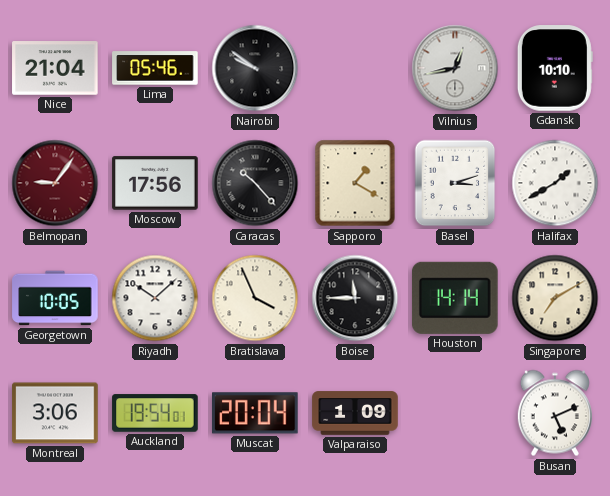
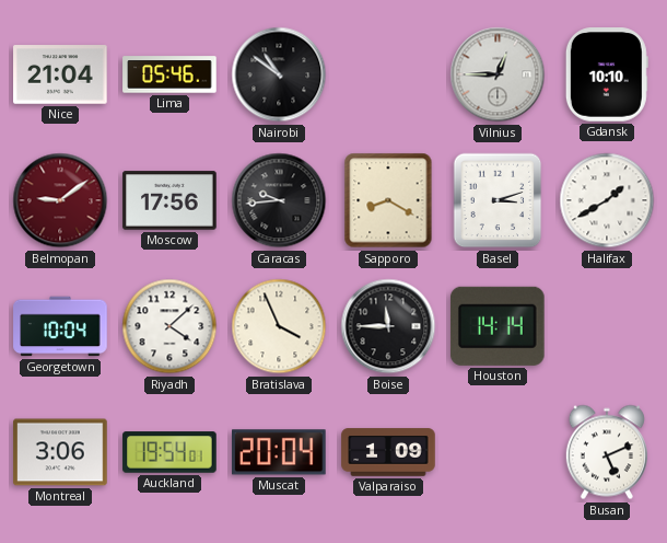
Nairobi: 9:51 -> 10:51 (279, 74)
Vilnius: 12:43 -> 12:45 (498, 74)
Belmopan: 9:06 -> 9:09 (60, 200)
Caracas: 10:23 -> 9:44 (279, 200)
Sapporo: 1:20 -> 8:20 (388, 200)
Georgetown: 10:05 -> 10:04 (60, 326)
Riyadh: 10:08 -> 4:08 (169, 326)
Singapore: 7:10 -> none (555, 298)
